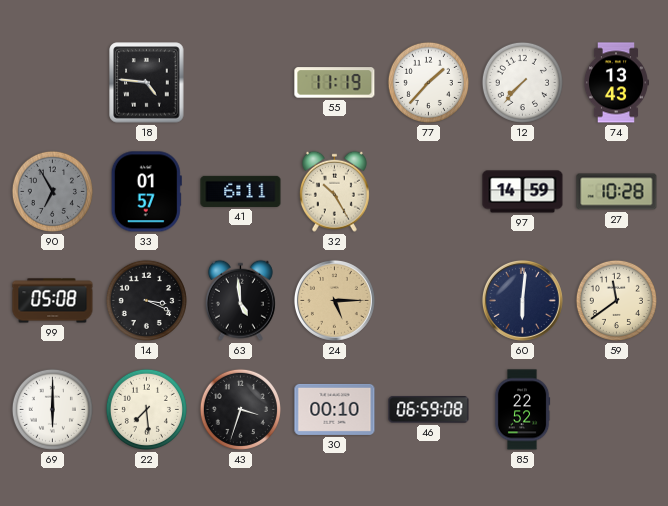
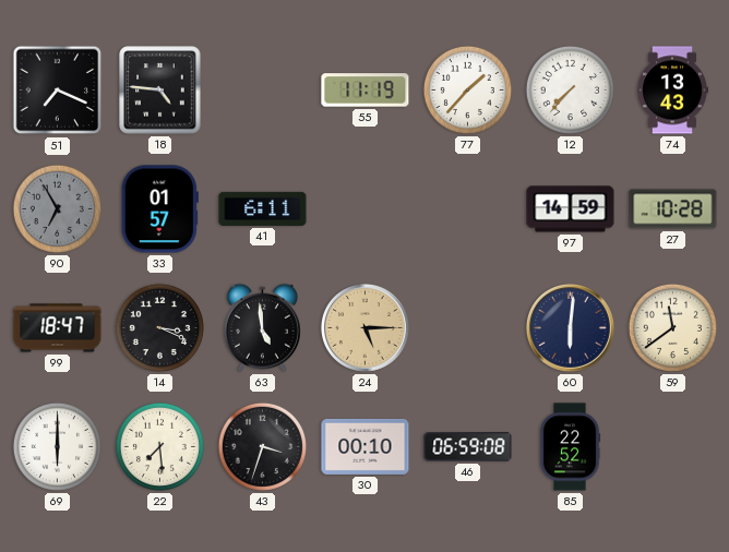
51: none -> 7:19 (58, 91)
32: 10:25 -> none (334, 191)
99: 05:08 -> 18:47 (58, 328)
